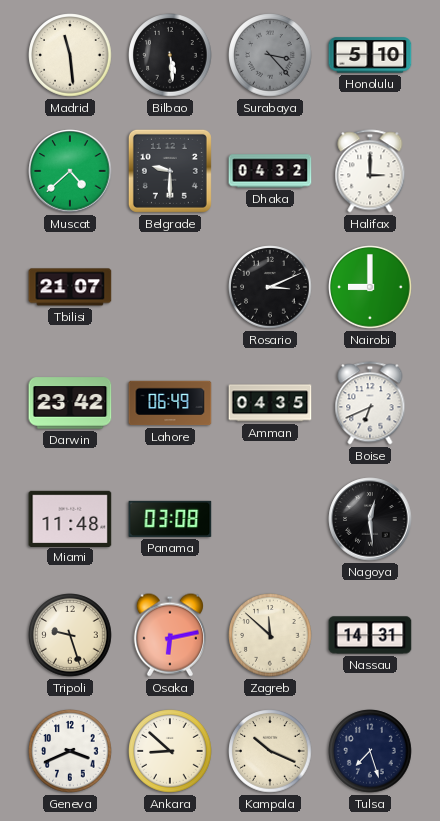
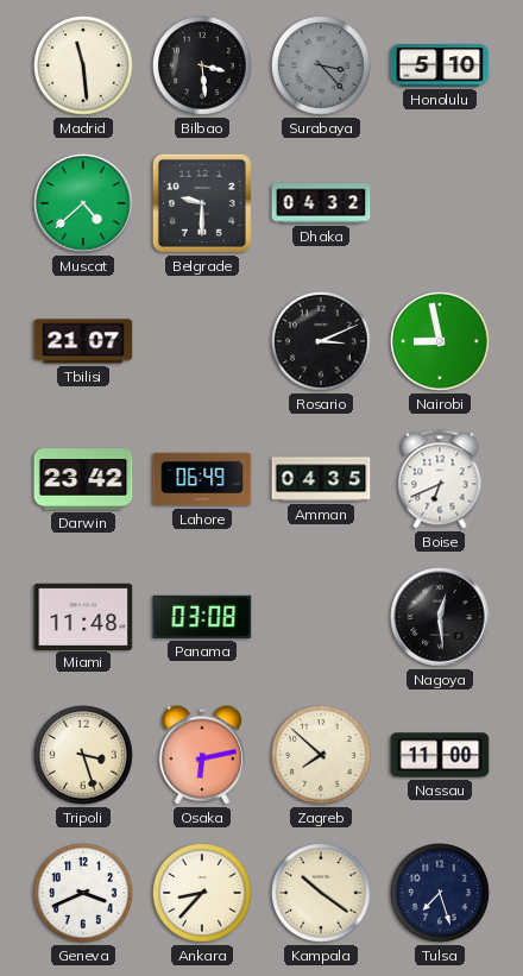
Bilbao: 5:29 -> 3:29 (202, 65)
Halifax: 3:00 -> none (370, 171)
Nairobi: 9:00 -> 8:58 (440, 341)
Tripoli: 9:27 -> 3:27 (83, 755)
Zagreb: 11:52 -> 7:52 (321, 755)
Nassau: 14:31 -> 11:00 (440, 755)
Ankara: 8:52 -> 8:37 (202, 893)
Kampala: 10:19 -> 10:21 (321, 893)
